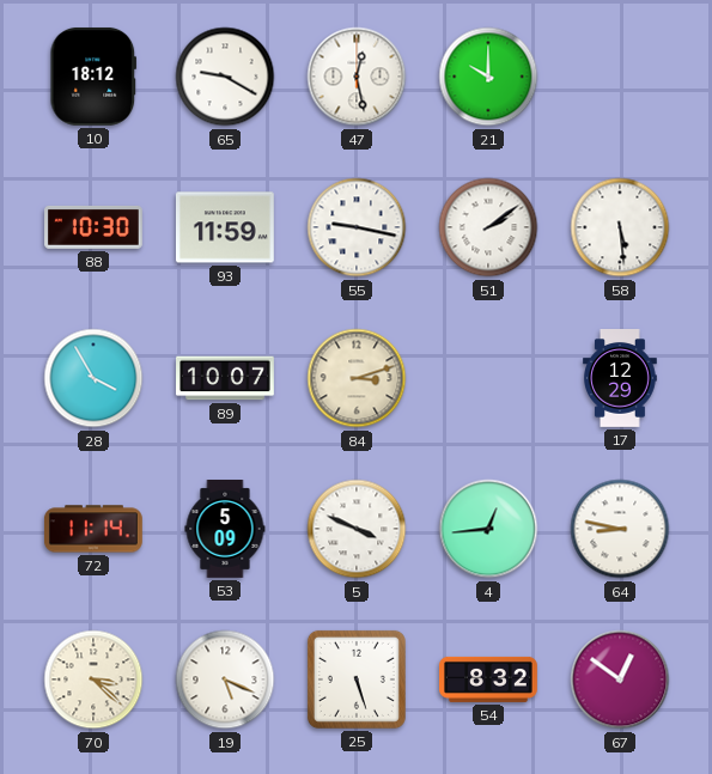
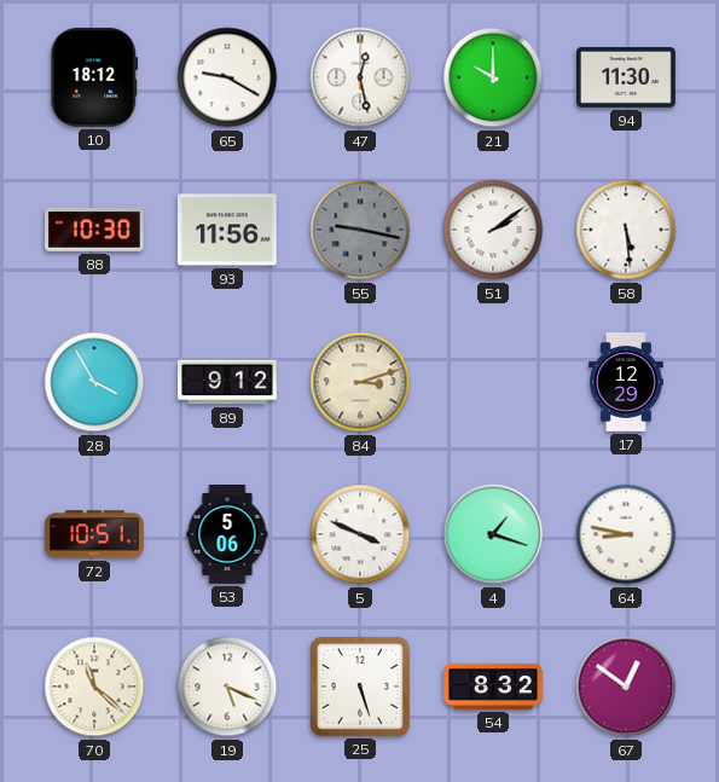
94: none -> 11:30 (627, 77)
93: 11:59 -> 11:56 (227, 230)
55 dial: white -> grey (360, 230)
89: 10:07 -> 9:12 (227, 382)
72: 11:14 -> 10:51 (94, 534)
53: 5:09 -> 5:06 (227, 535)
4: 12:44 -> 1:18 (493, 534)
70: 3:22 -> 11:22 (94, 687)
